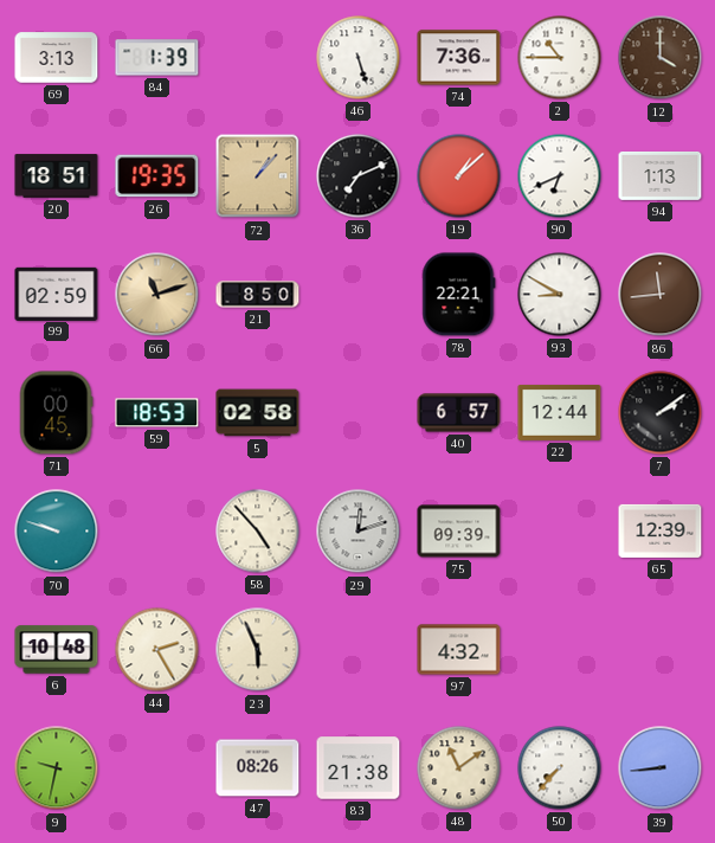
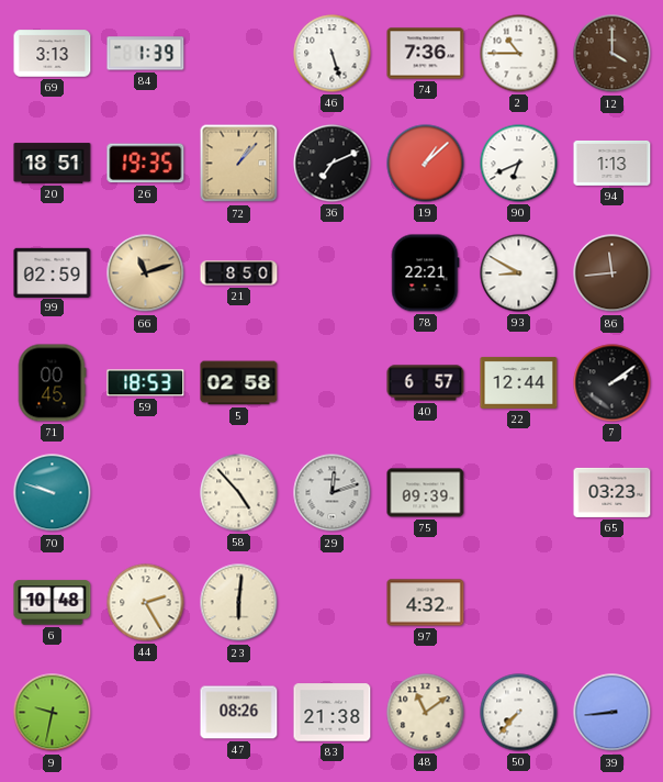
65: 12:39 -> 03:23 (613, 492)
23: 5:56 -> 6:01 (239, 603)
